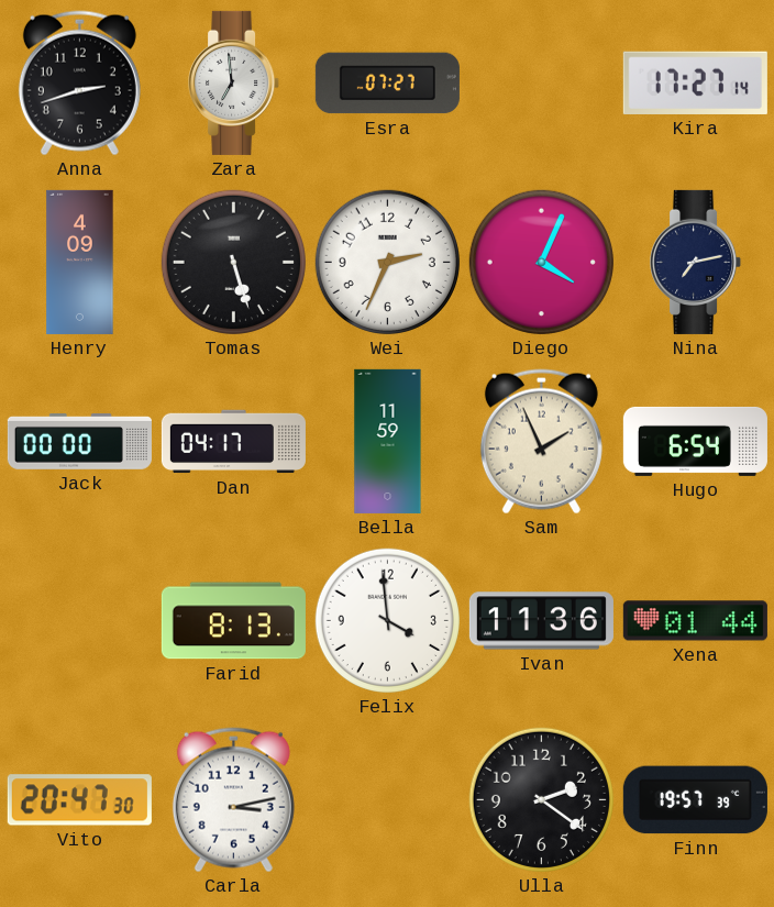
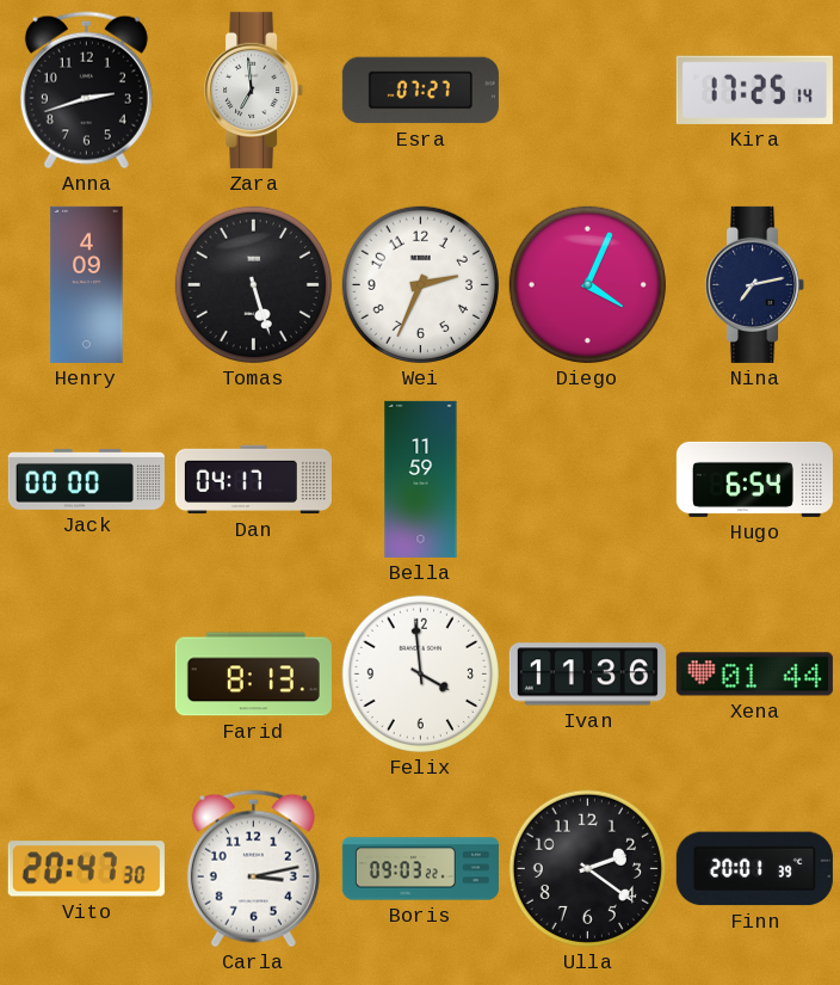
Kira: 17:27 -> 17:25 (754, 90)
Sam: 1:56 -> none (541, 442)
Boris: none -> 09:03 (420, 869)
Finn: 19:57 -> 20:01 (754, 869)
